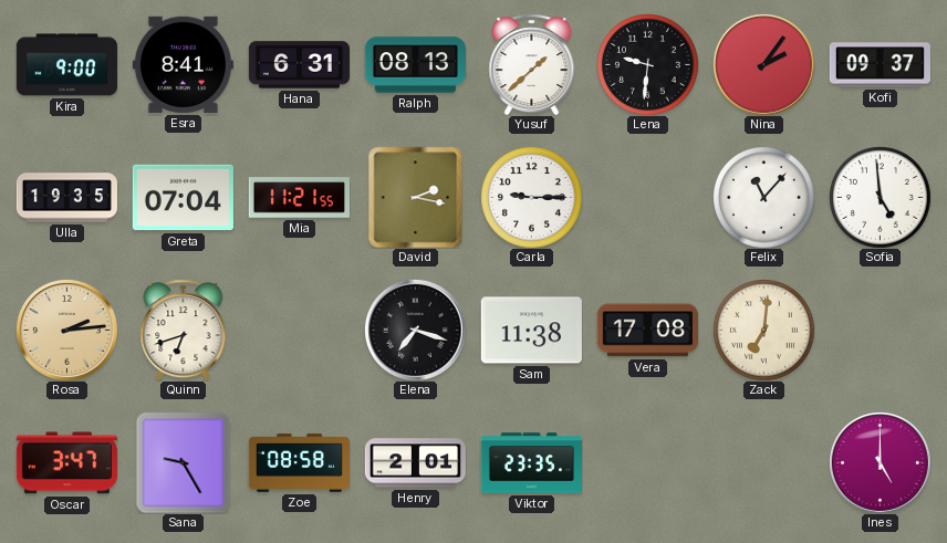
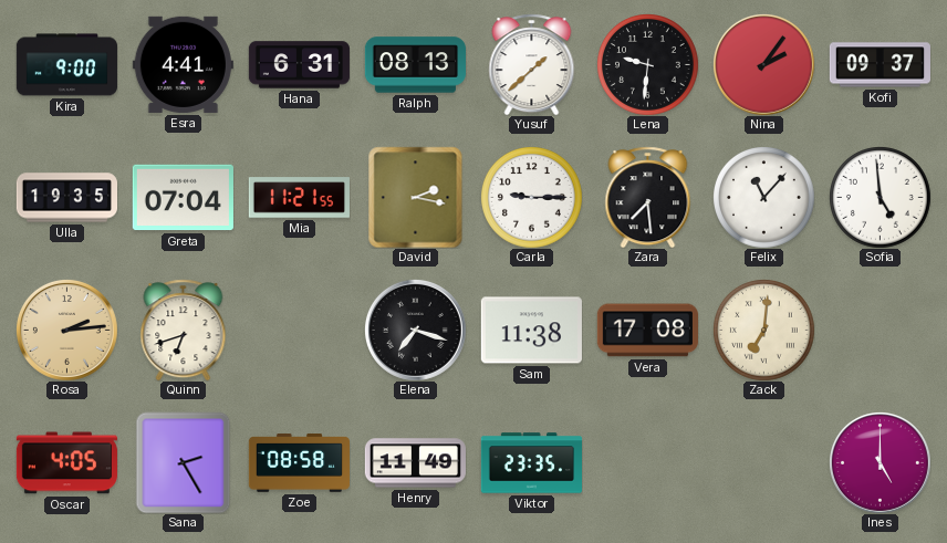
Esra: 8:41 -> 4:41 (183, 64)
Zara: none -> 7:29 (648, 197)
Oscar: 3:47 -> 4:05 (66, 463)
Sana: 9:25 -> 2:25 (184, 462)
Henry: 2:01 -> 11:49 (415, 463)
